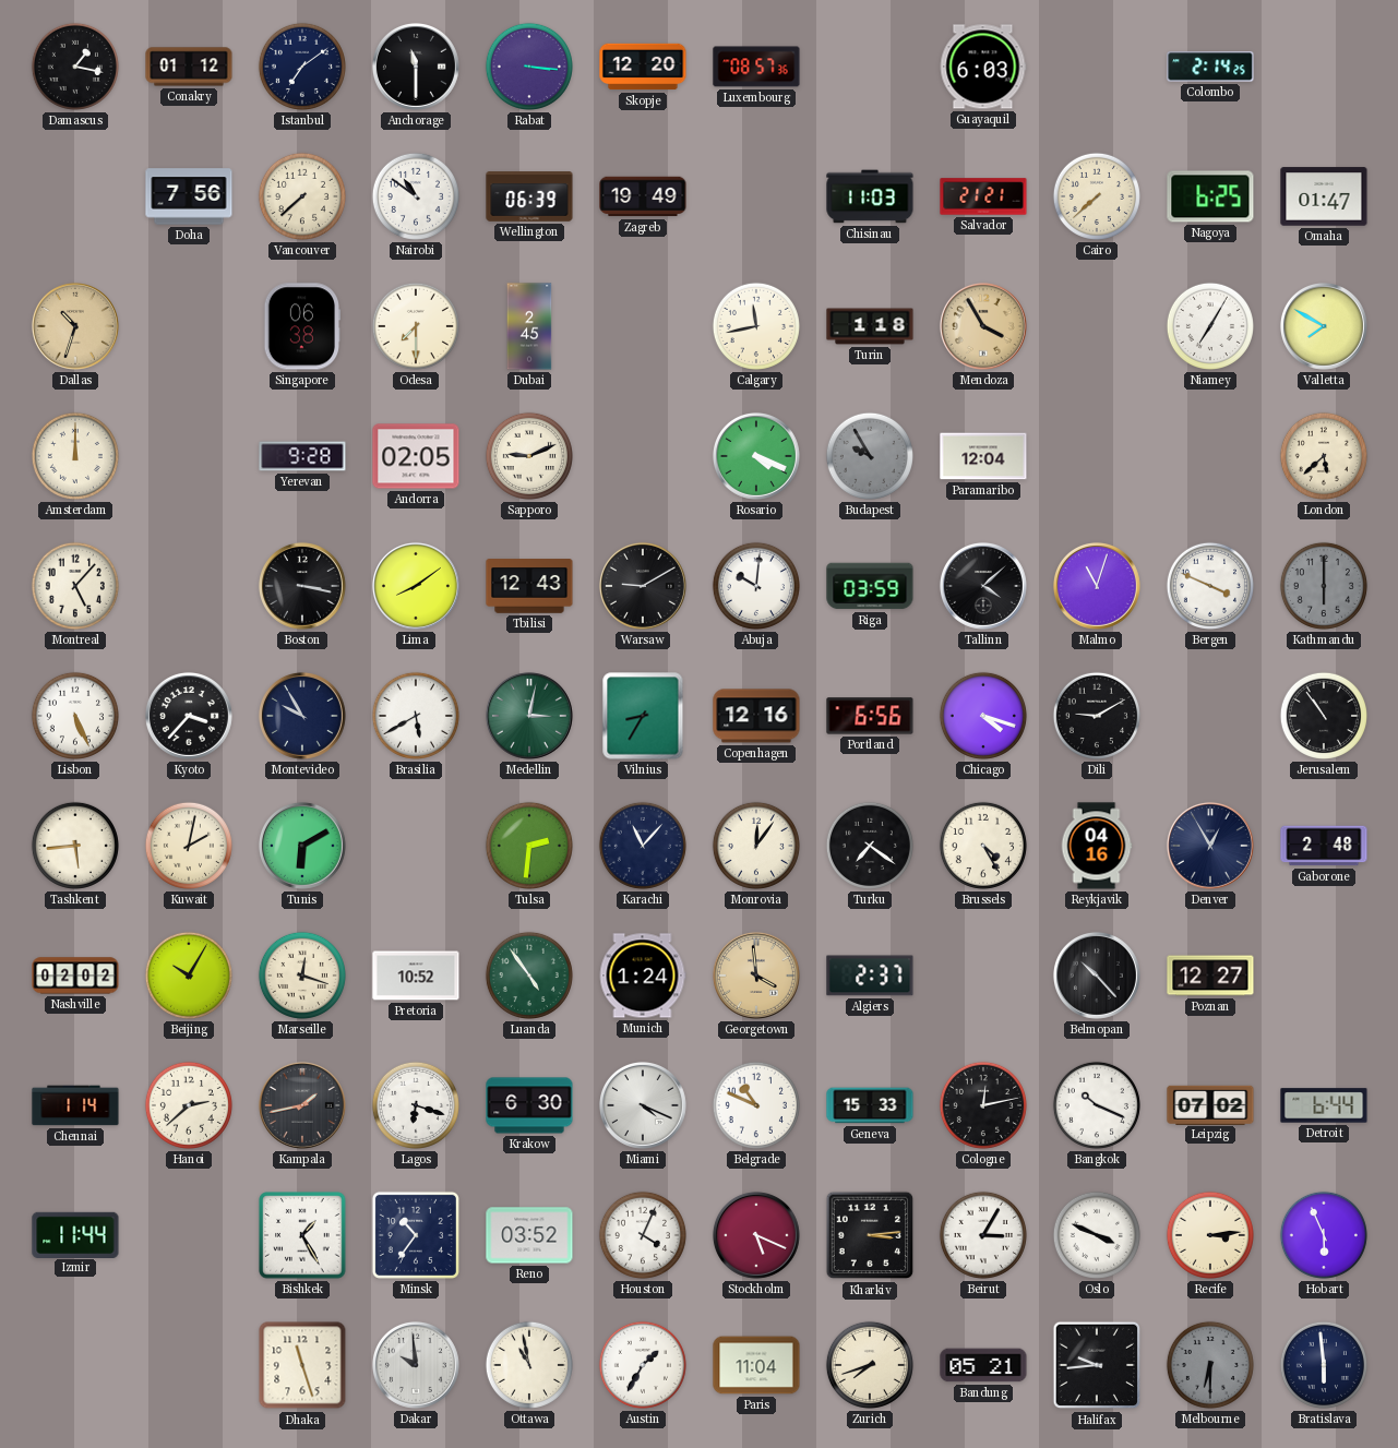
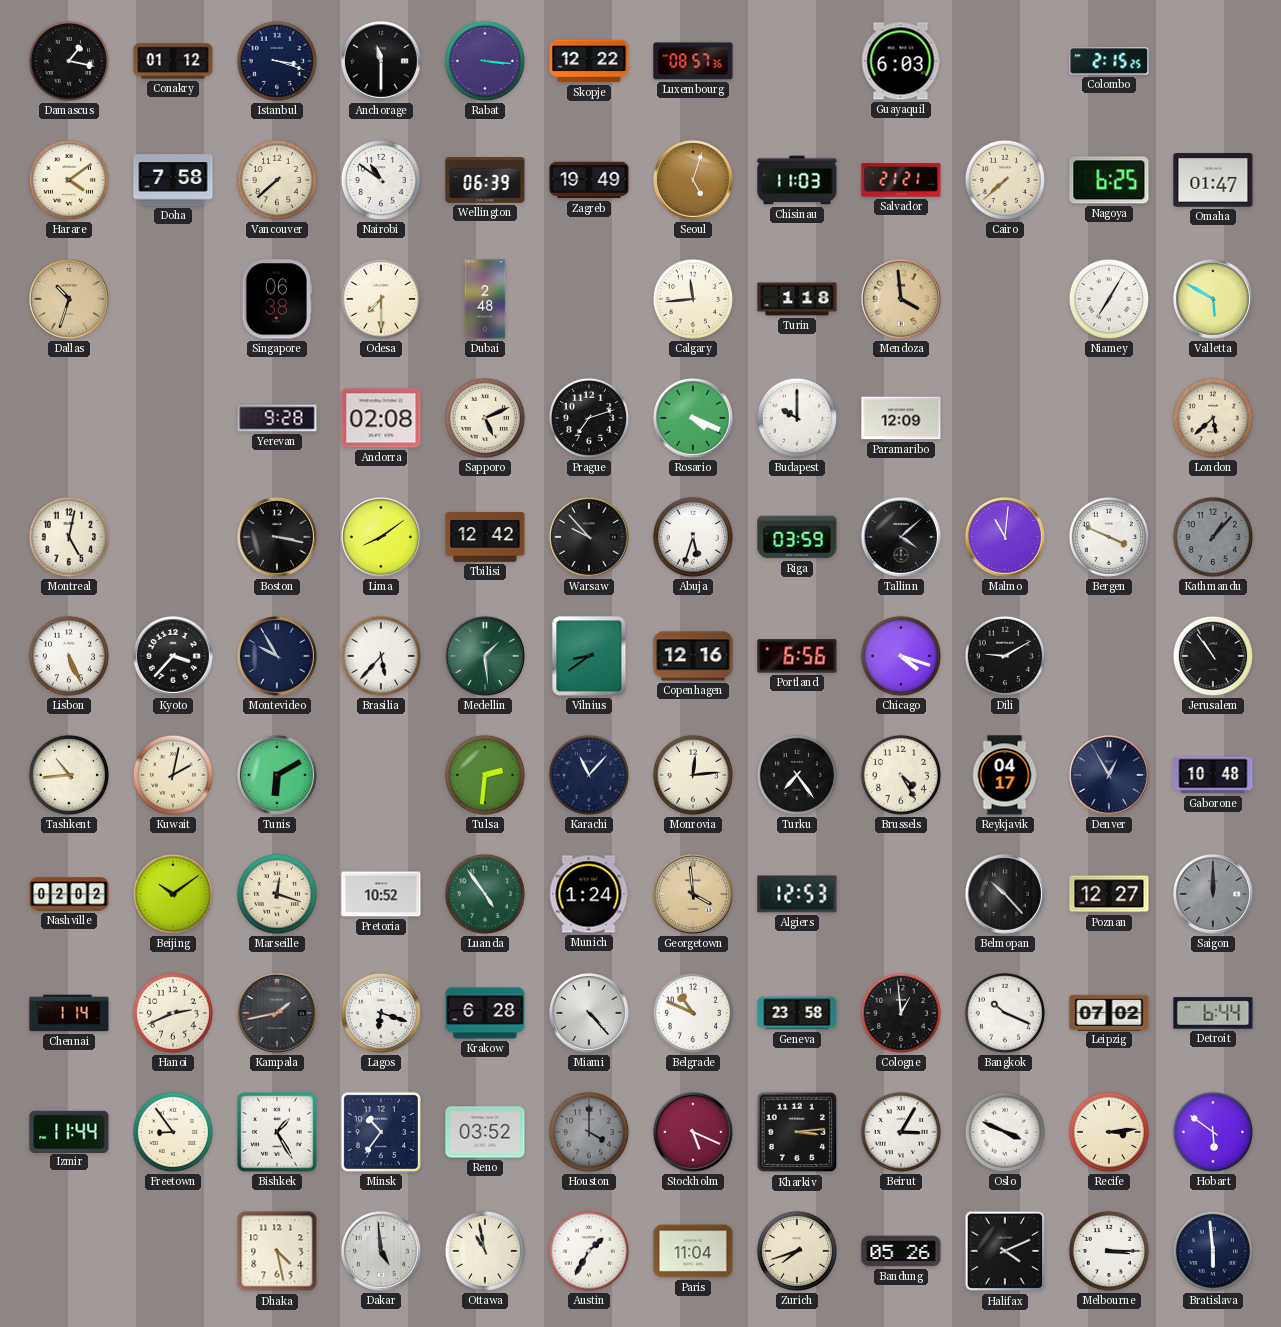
Istanbul: 7:09 -> 3:18 (277, 61)
Skopje: 12:20 -> 12:22 (589, 61)
Colombo: 2:14 -> 2:15 (1109, 61)
Harare: none -> 4:09 (69, 180)
Doha: 7:56 -> 7:58 (173, 180)
Seoul: none -> 5:03 (693, 180)
Dubai: 2:45 -> 2:48 (485, 299)
Calgary: 11:43 -> 11:44 (693, 299)
Mendoza: 3:55 -> 3:59 (901, 299)
Valletta: 7:50 -> 5:50 (1213, 299)
Amsterdam: 12:00 -> none (75, 456)
Andorra: 02:05 -> 02:08 (381, 418)
Sapporo: 9:11 -> 5:11 (485, 418)
Prague: none -> 7:12 (589, 418)
Budapest: 9:55 -> 10:00 (797, 418)
Budapest dial: grey -> white (797, 418)
Paramaribo: 12:04 -> 12:09 (901, 418)
Montreal: 5:07 -> 5:02 (69, 537)
Tbilisi: 12:43 -> 12:42 (485, 537)
Warsaw: 9:10 -> 9:53 (589, 537)
Abuja: 10:01 -> 5:33 (693, 537)
Malmo: 11:03 -> 11:01 (1005, 537)
Kathmandu: 6:00 -> 1:07 (1213, 537)
Brasilia: 5:40 -> 5:37 (381, 656)
Medellin: 3:02 -> 1:29 (485, 656)
Vilnius: 8:35 -> 8:39 (589, 656)
Tashkent: 5:44 -> 10:44 (69, 775)
Monrovia: 12:06 -> 12:14 (693, 775)
Turku: 7:21 -> 7:24 (797, 775)
Reykjavik: 04:16 -> 04:17 (1005, 775)
Gaborone: 2:48 -> 10:48 (1213, 775)
Beijing: 10:05 -> 10:09 (173, 894)
Algiers: 2:37 -> 12:53 (797, 894)
Saigon: none -> 12:00 (1213, 894)
Hanoi: 2:38 -> 2:41 (173, 1013)
Krakow: 6:30 -> 6:28 (485, 1013)
Miami: 4:19 -> 4:23 (589, 1013)
Geneva: 15:33 -> 23:58 (797, 1013)
Cologne: 12:13 -> 12:59 (901, 1013)
Freetown: none -> 8:54 (173, 1132)
Houston: 4:04 -> 4:00 (589, 1132)
Houston dial: white -> grey (589, 1132)
Hobart: 5:56 -> 5:51 (1213, 1132)
Dhaka: 11:27 -> 4:28 (277, 1251)
Dakar: 9:59 -> 4:59 (381, 1251)
Bandung: 05:21 -> 05:26 (901, 1251)
Halifax: 9:44 -> 4:11 (1005, 1251)
Melbourne: 6:30 -> 3:15 (1109, 1251)
Melbourne dial: grey -> white (1109, 1251)
